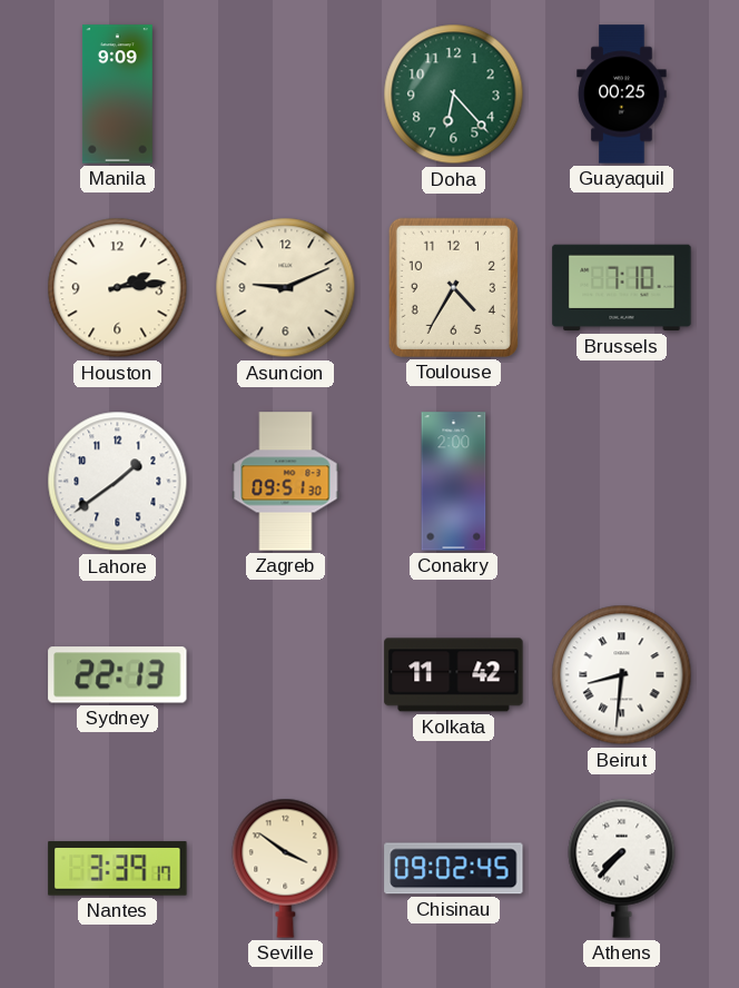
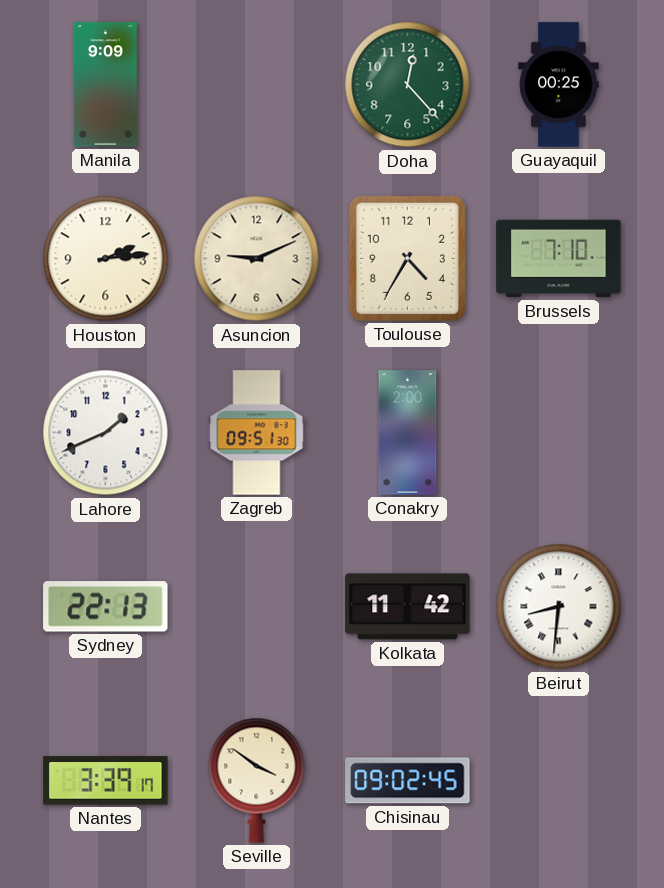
Doha: 6:23 -> 12:23 (408, 85)
Lahore: 1:39 -> 1:41 (106, 433)
Athens: 7:37 -> none (622, 868)
